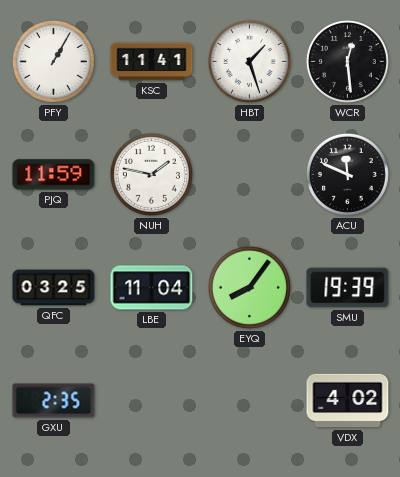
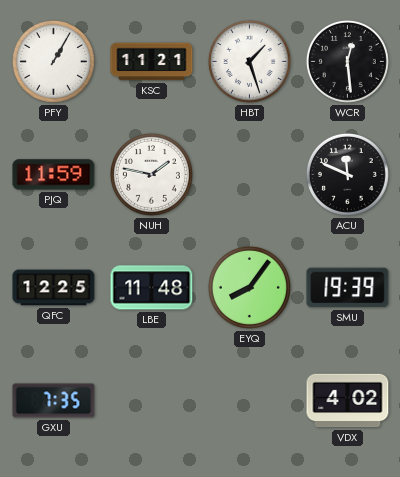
KSC: 11:41 -> 11:21 (152, 62)
QFC: 03:25 -> 12:25 (54, 288)
LBE: 11:04 -> 11:48 (152, 288)
GXU: 2:35 -> 7:35 (54, 401)
